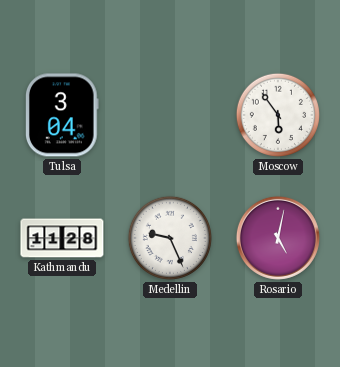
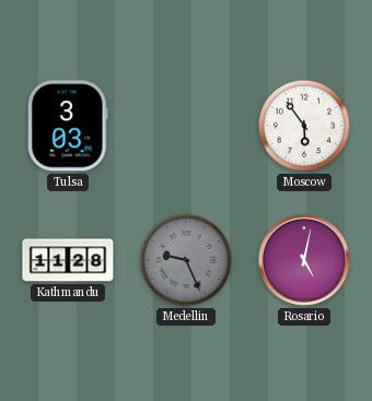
Tulsa: 3:04 -> 3:03 (68, 126)
Medellin dial: white -> grey (186, 260)
